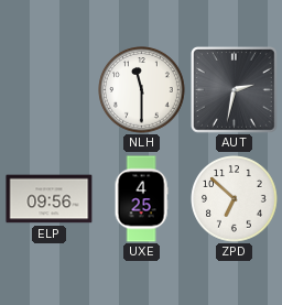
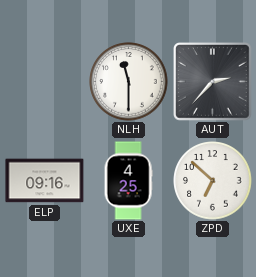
AUT: 2:32 -> 2:37 (213, 82)
ELP: 09:56 -> 09:16 (45, 181)
